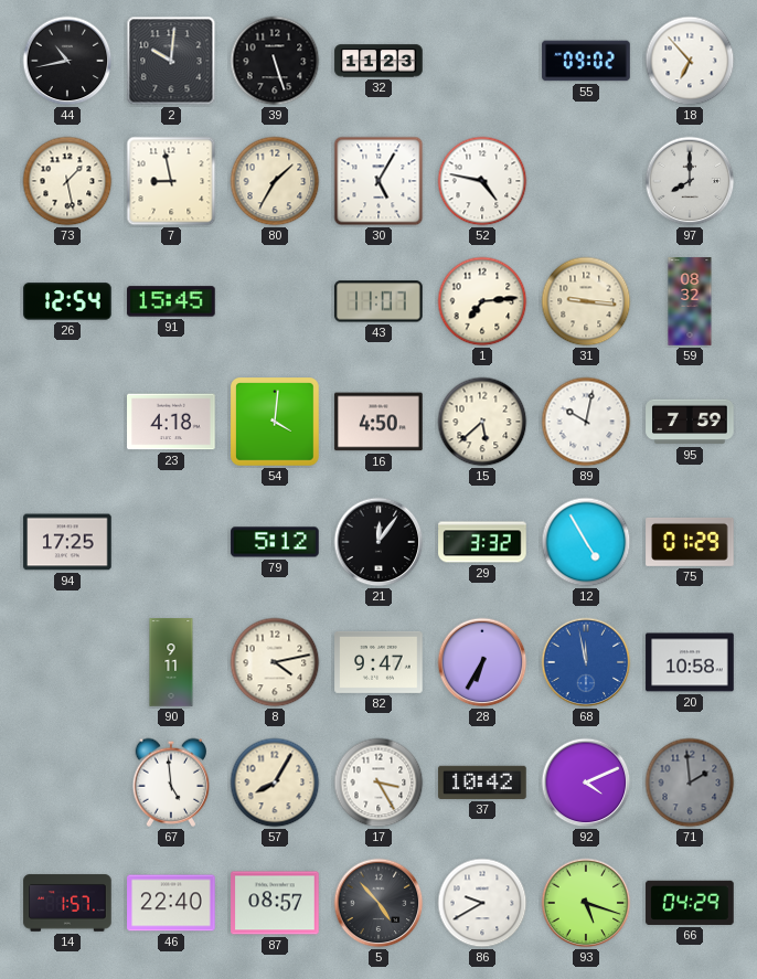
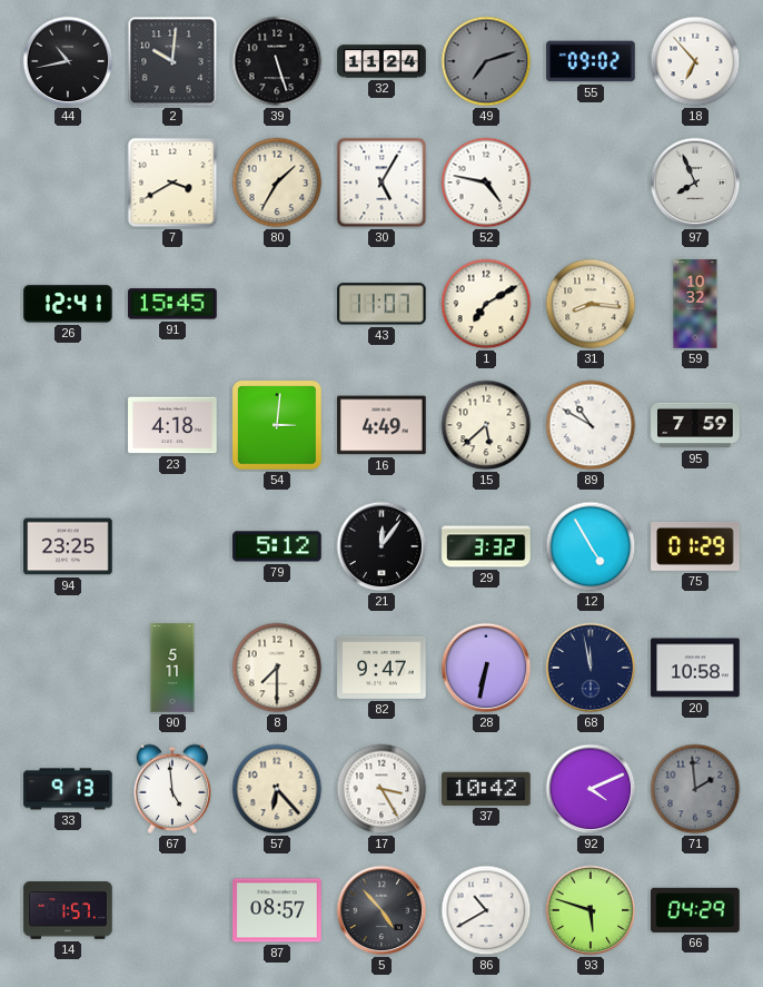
32: 11:23 -> 11:24 (381, 61)
49: none -> 7:12 (486, 61)
73: 1:28 -> none (67, 181)
7: 8:58 -> 3:40 (172, 182)
97: 8:00 -> 7:56 (695, 182)
26: 12:54 -> 12:41 (68, 304)
1: 7:14 -> 7:10 (486, 304)
31: 9:16 -> 8:16 (591, 304)
59: 08:32 -> 10:32 (695, 304)
54: 4:01 -> 3:01 (278, 426)
16: 4:50 -> 4:49 (381, 425)
89: 10:02 -> 10:50 (591, 425)
94: 17:25 -> 23:25 (68, 546)
90: 9:11 -> 5:11 (172, 668)
8: 4:13 -> 7:30 (277, 668)
28: 6:35 -> 6:32 (486, 668)
68 dial: blue -> navy (591, 668)
33: none -> 9:13 (68, 789)
57: 8:05 -> 6:23 (277, 789)
46: 22:40 -> none (171, 903)
86: 9:40 -> 10:40 (486, 910)
93: 5:18 -> 5:48 (591, 910)
